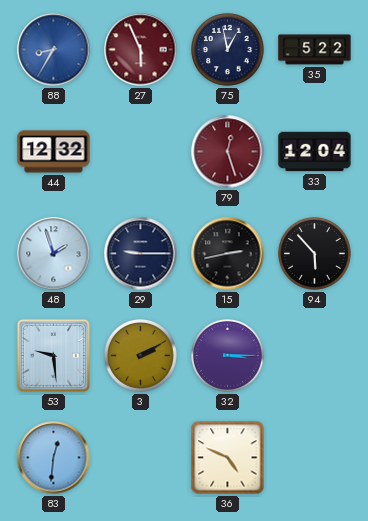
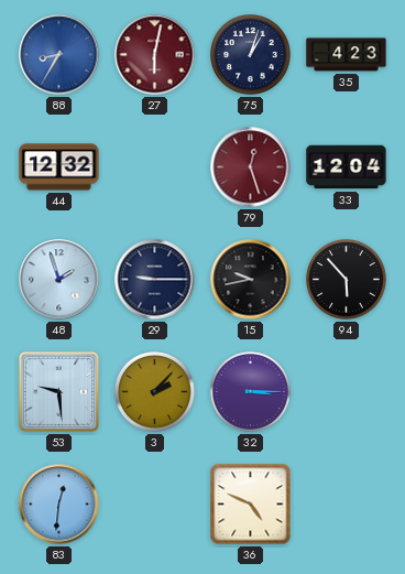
27: 5:56 -> 6:02 (155, 55)
75: 12:58 -> 1:03 (251, 55)
35: 5:22 -> 4:23 (347, 55)
15: 2:43 -> 9:43 (251, 280)
3: 2:10 -> 2:07 (155, 392)
